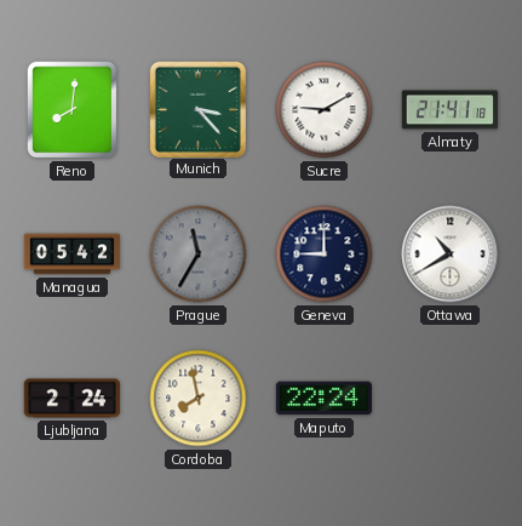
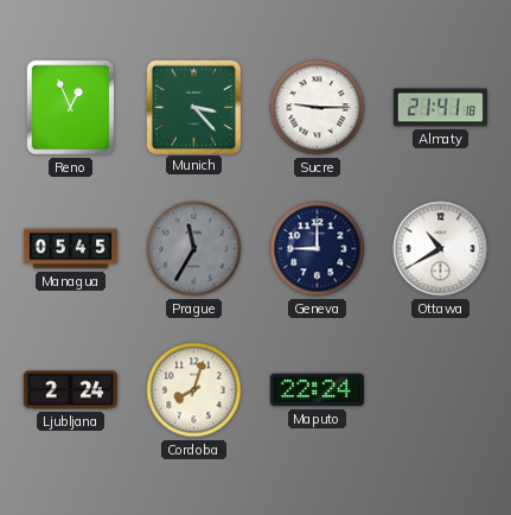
Reno: 8:01 -> 12:56 (71, 108)
Sucre: 9:10 -> 9:15 (318, 108)
Managua: 05:42 -> 05:45 (71, 249)
Cordoba: 7:58 -> 8:03 (194, 390)
